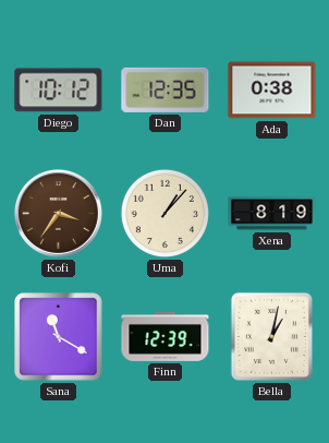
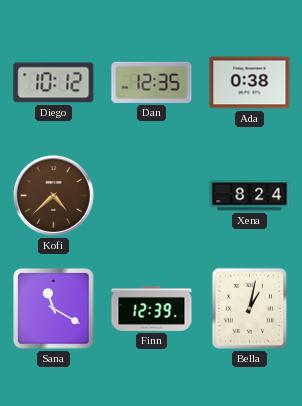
Kofi: 3:36 -> 4:38 (53, 195)
Uma: 1:07 -> none (164, 213)
Xena: 8:19 -> 8:24 (250, 196)
